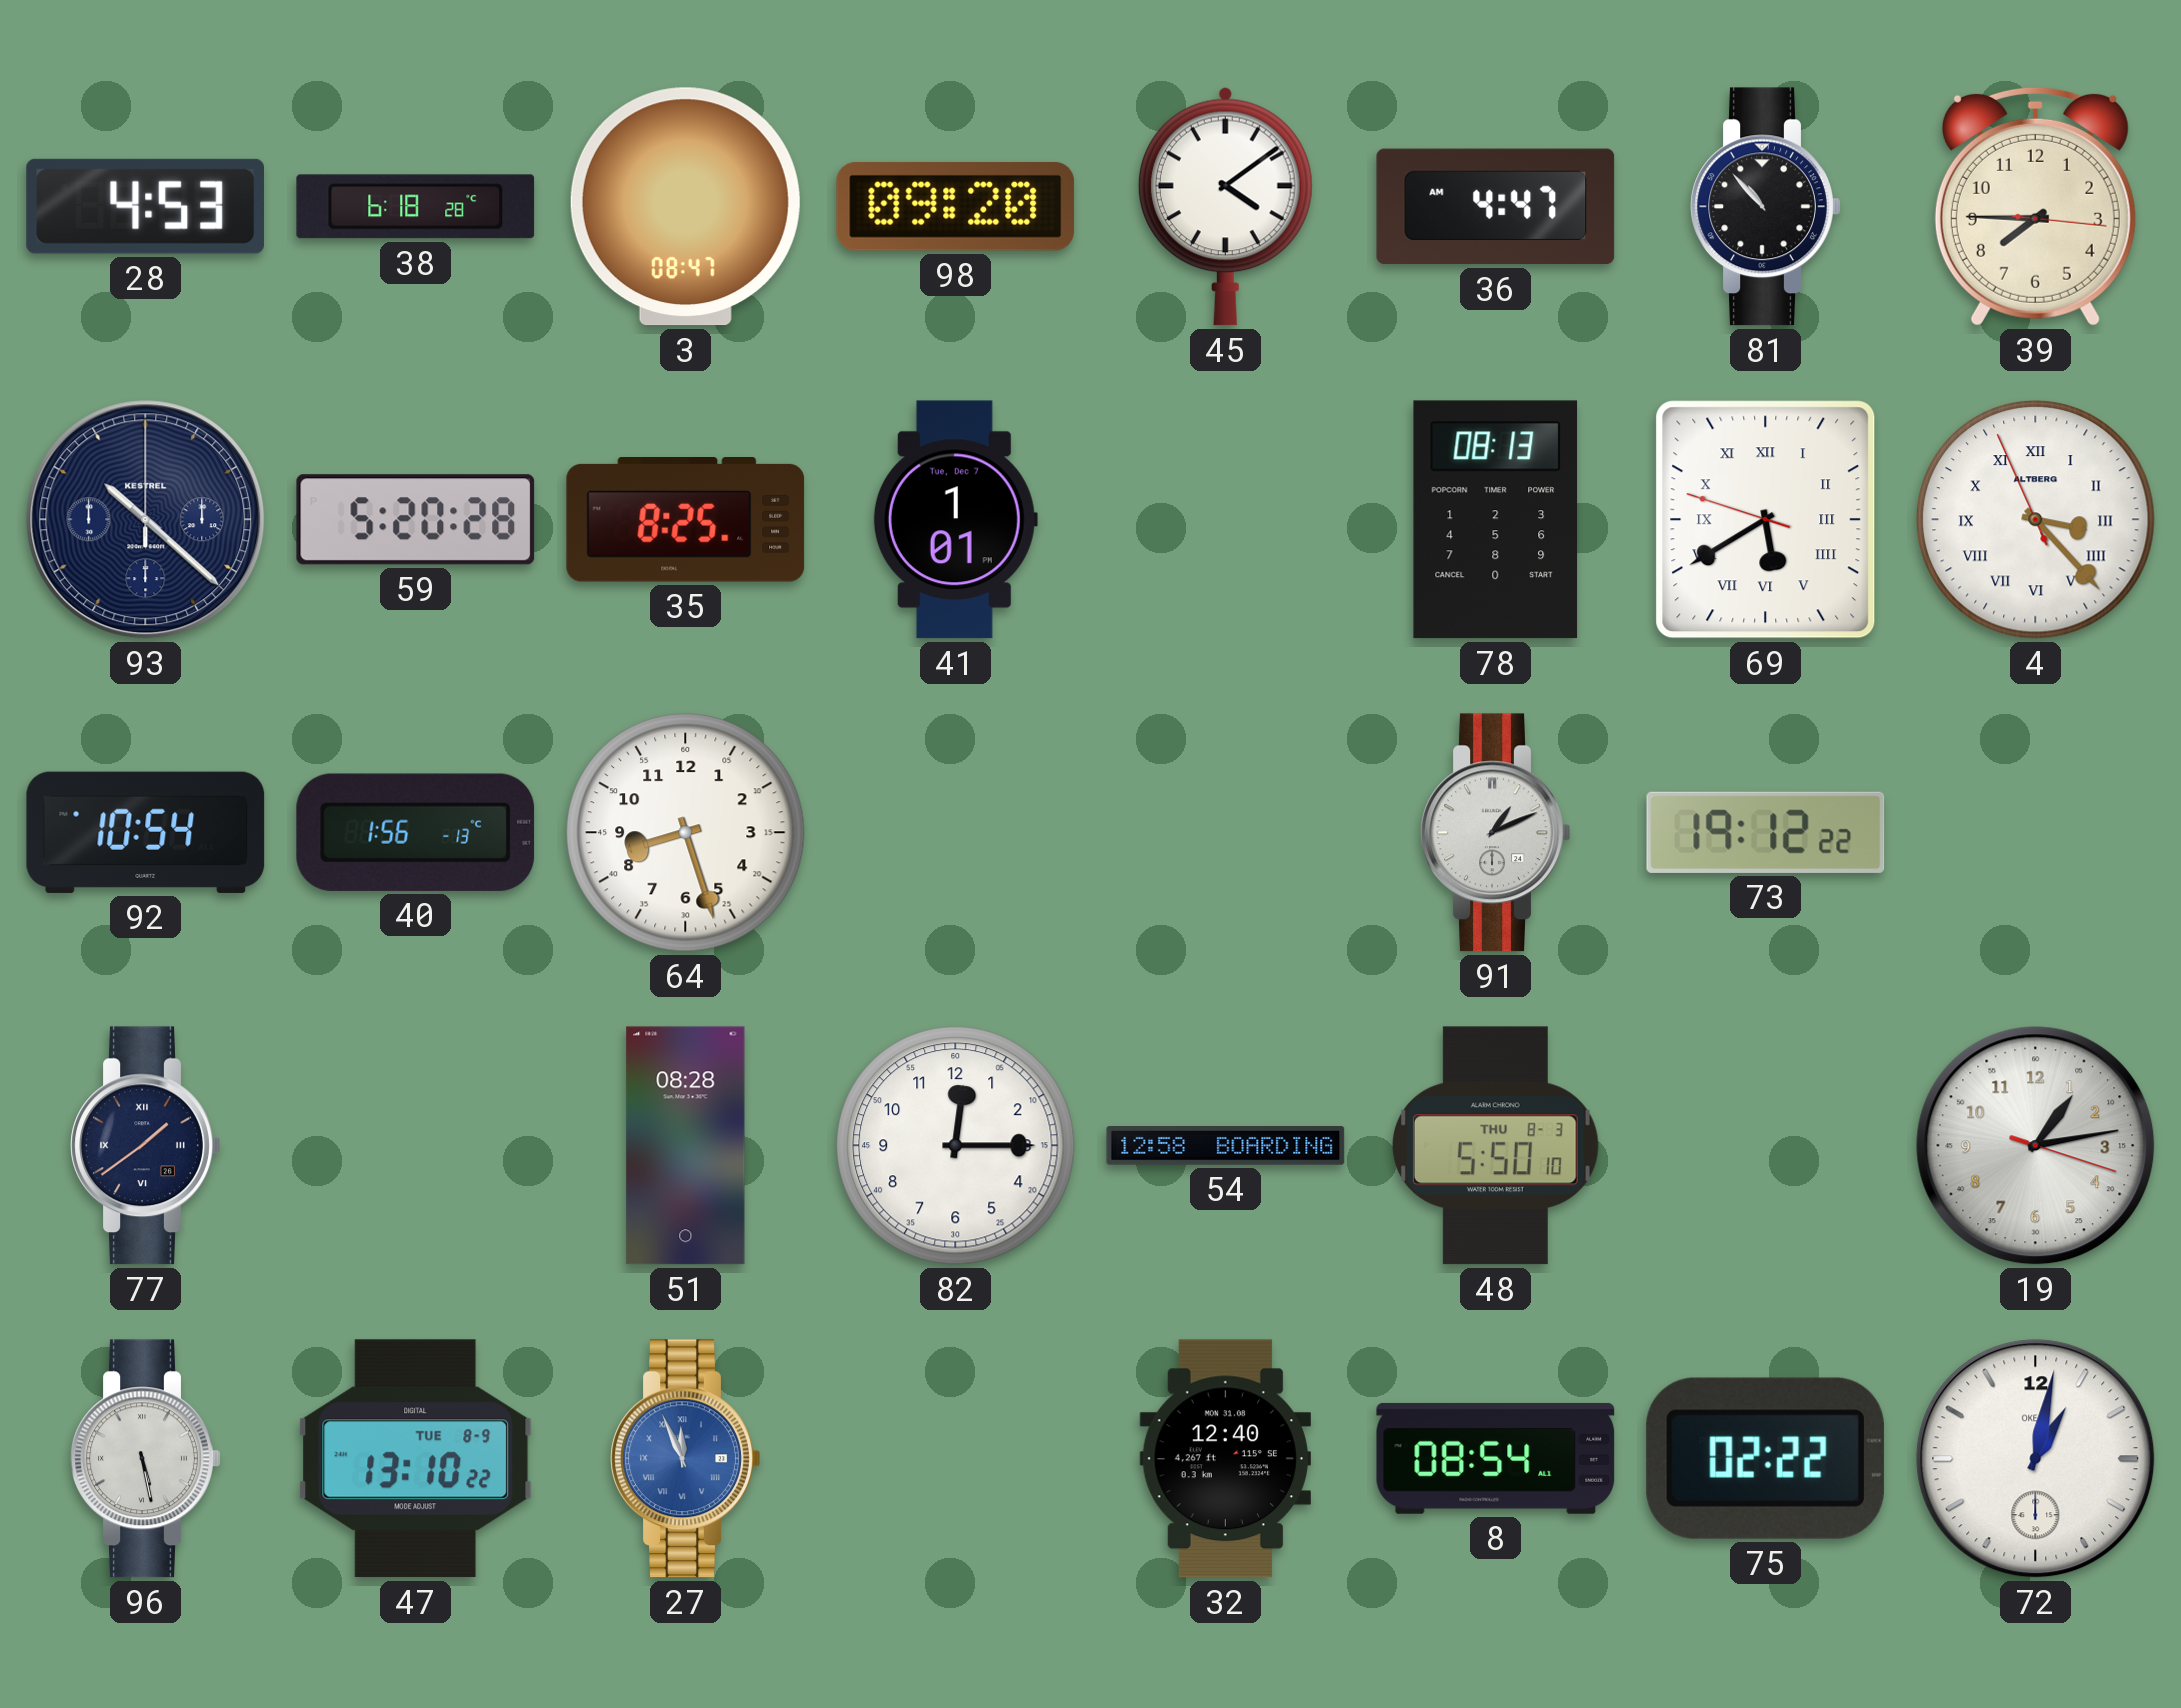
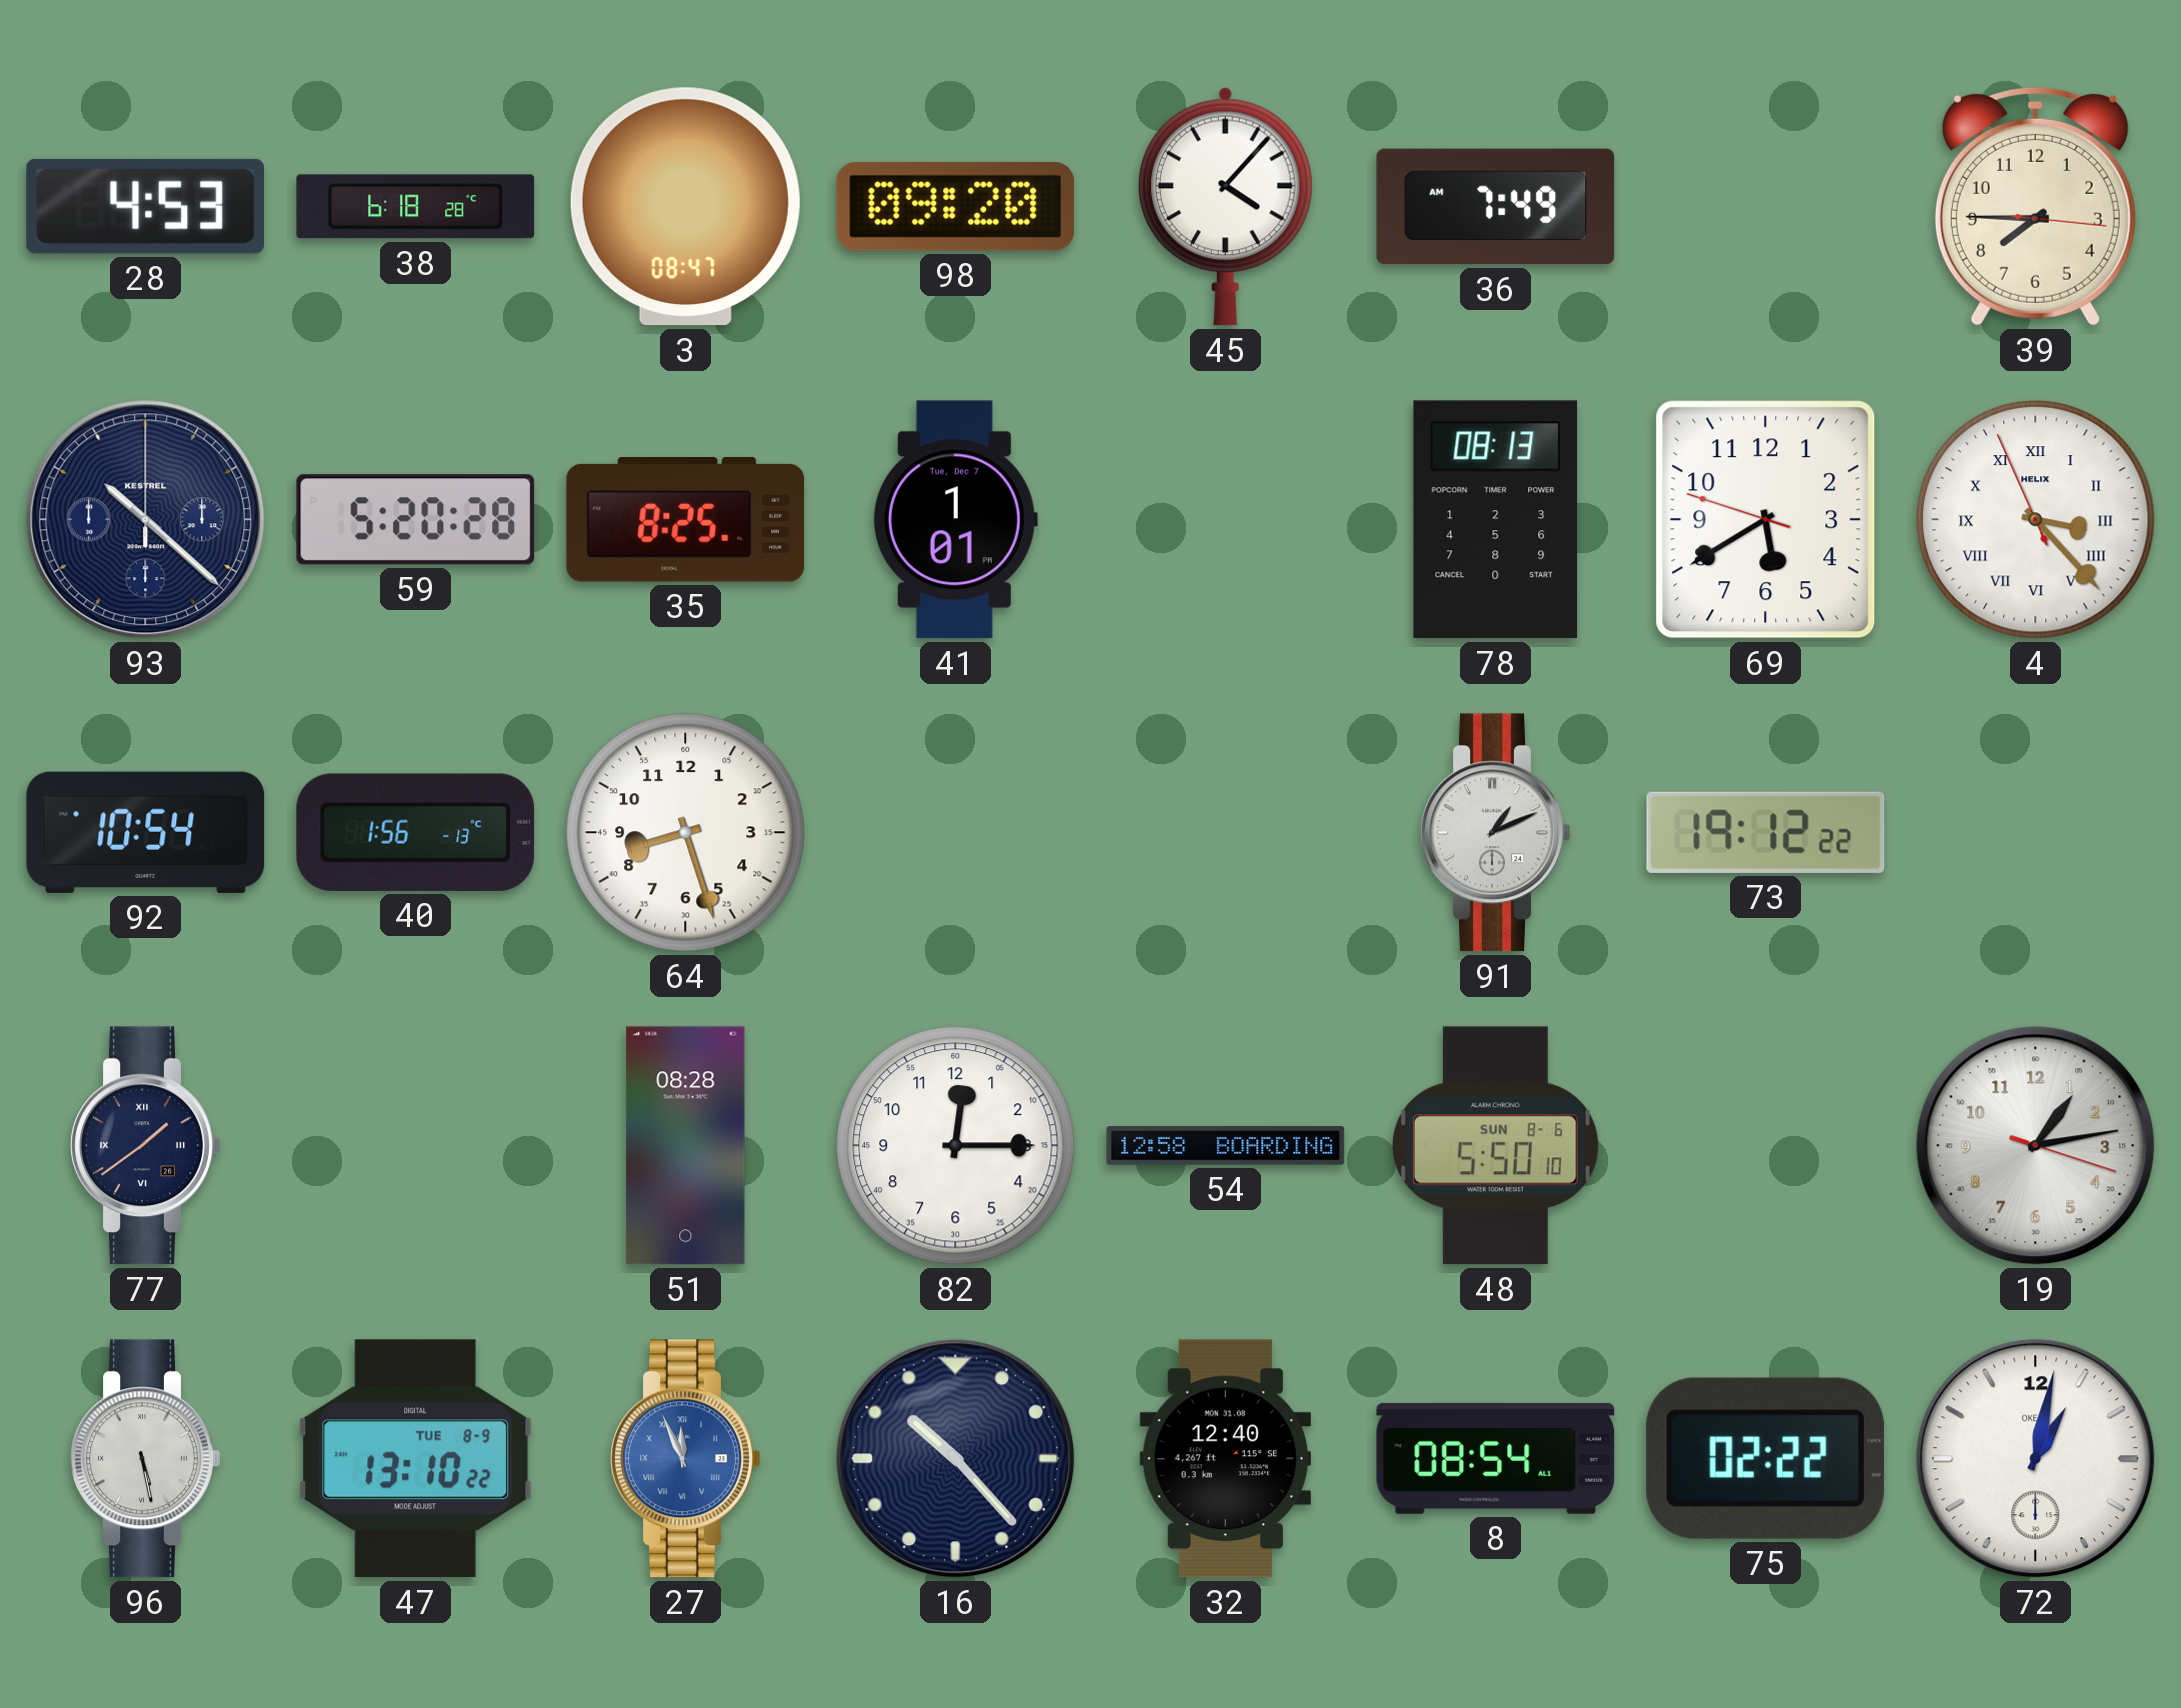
45: 4:09 -> 4:07 (1225, 206)
36: 4:47 -> 7:49 (1496, 207)
81: 10:53 -> none (1766, 207)
69 numerals: Roman -> Arabic (1766, 520)
4 brand: ALTBERG -> HELIX (2036, 520)
48 date: THU 8-3 -> SUN 8-6 (1495, 1146)
16: none -> 10:23 (956, 1459)
